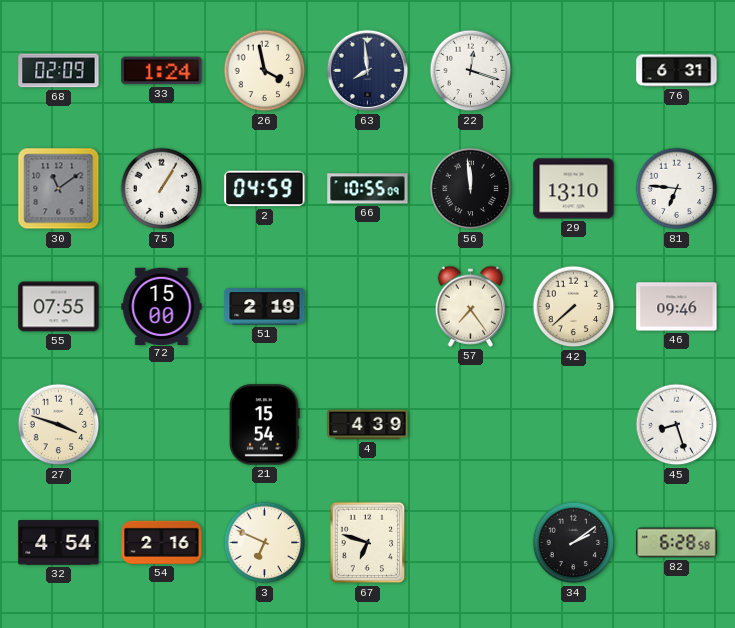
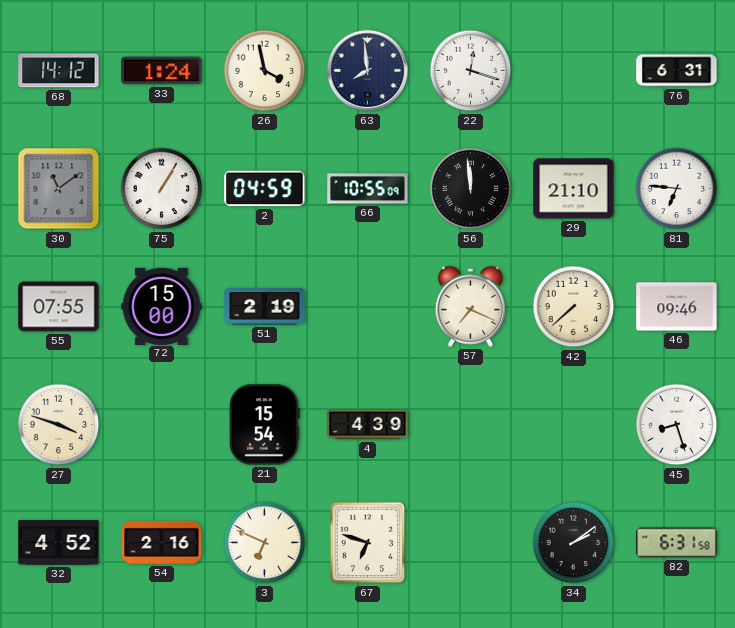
68: 02:09 -> 14:12 (59, 71)
29: 13:10 -> 21:10 (574, 189)
57: 7:24 -> 7:19 (470, 306)
32: 4:54 -> 4:52 (59, 543)
82: 6:28 -> 6:31 (677, 543)
